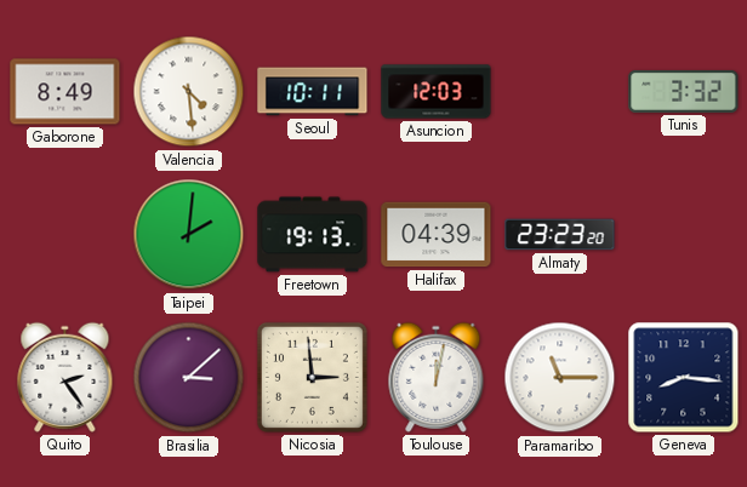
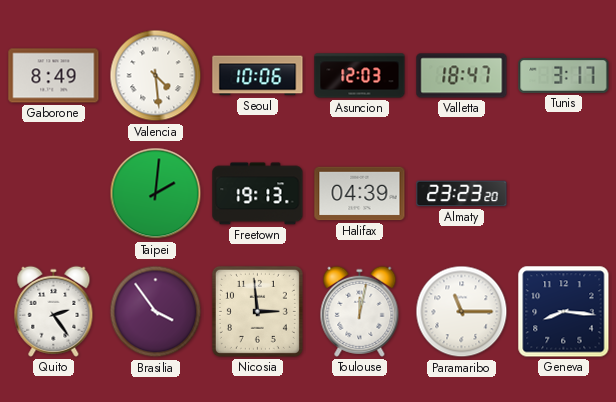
Seoul: 10:11 -> 10:06 (258, 76)
Valletta: none -> 18:47 (462, 76)
Tunis: 3:32 -> 3:17 (564, 75)
Brasilia: 3:08 -> 3:54 (156, 312)
